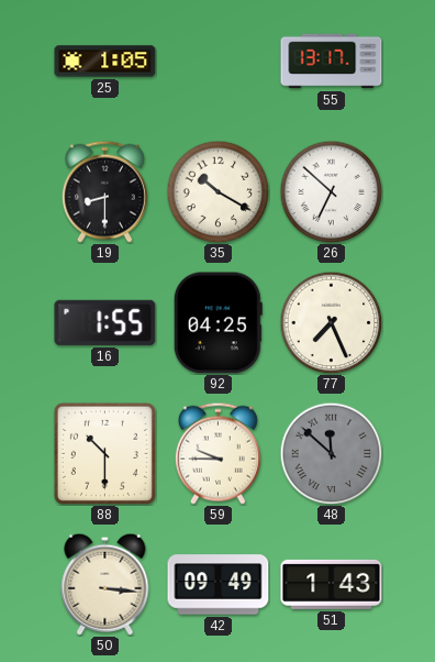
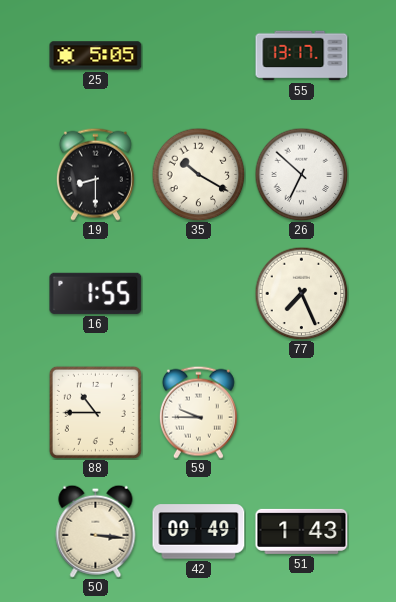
25: 1:05 -> 5:05 (96, 56)
92: 04:25 -> none (217, 323)
88: 10:30 -> 10:45 (95, 412)
48: 11:52 -> none (331, 453)
